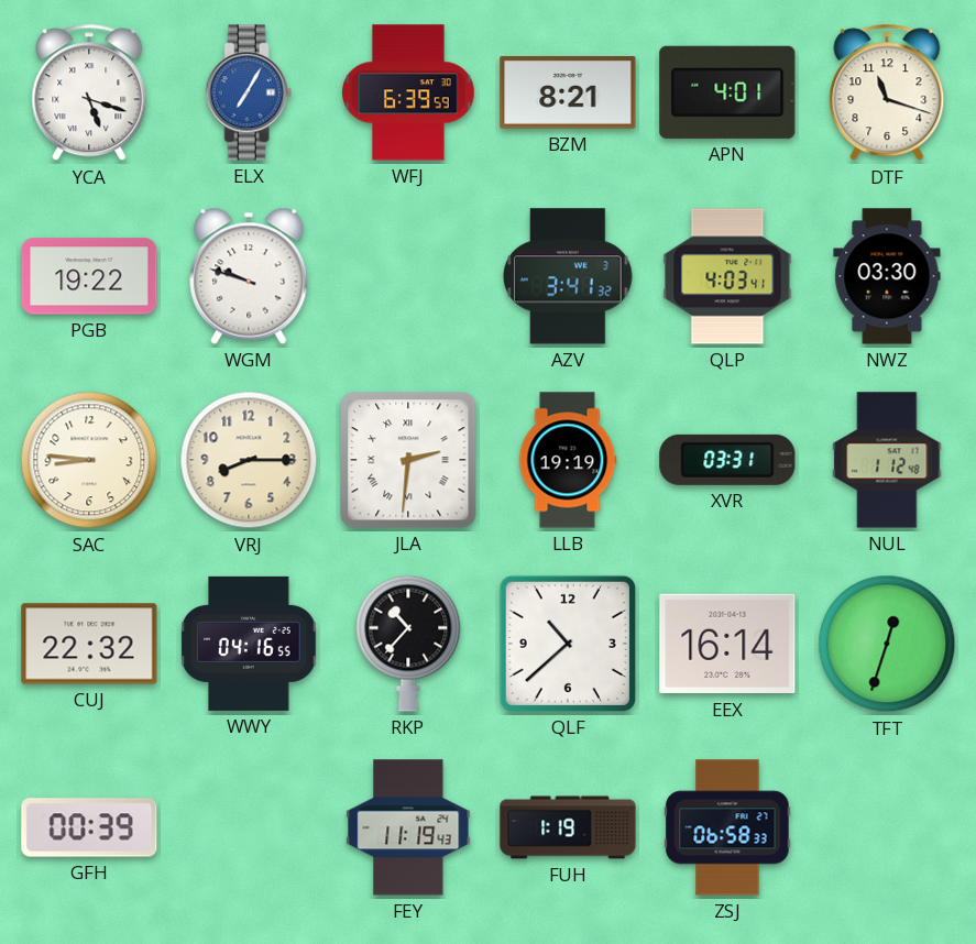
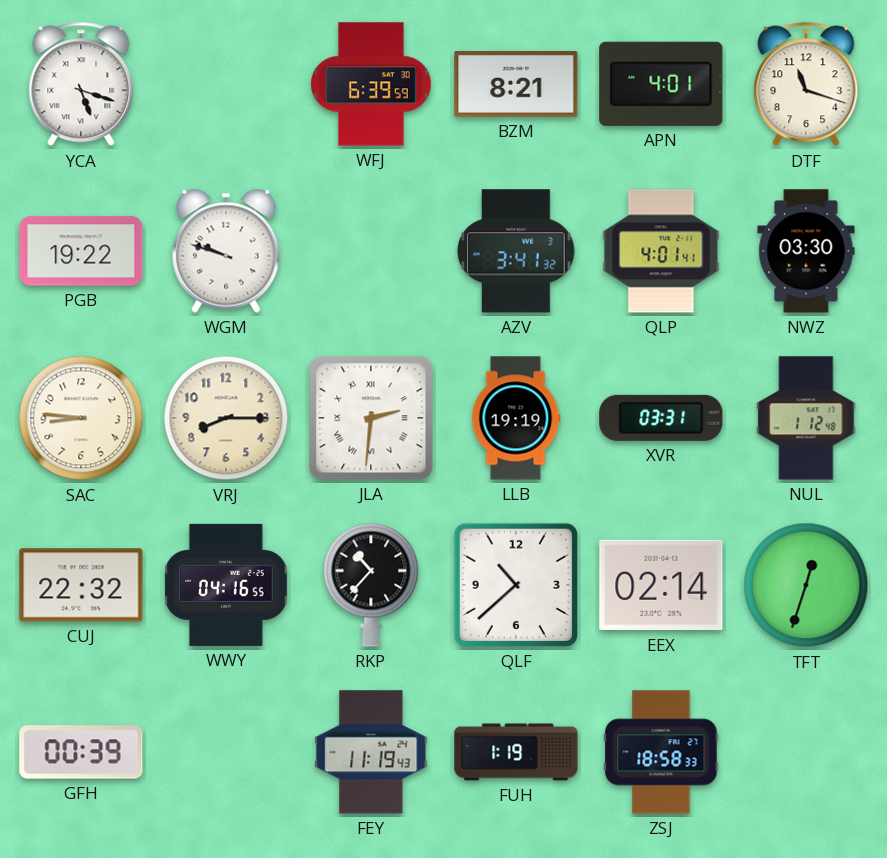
ELX: 7:05 -> none (249, 92)
QLP: 4:03 -> 4:01 (661, 251)
EEX: 16:14 -> 02:14 (661, 585)
ZSJ: 06:58 -> 18:58 (661, 752)
